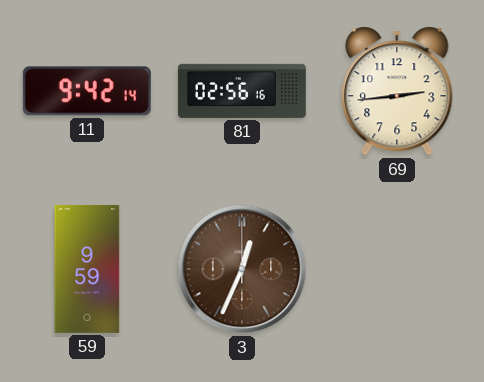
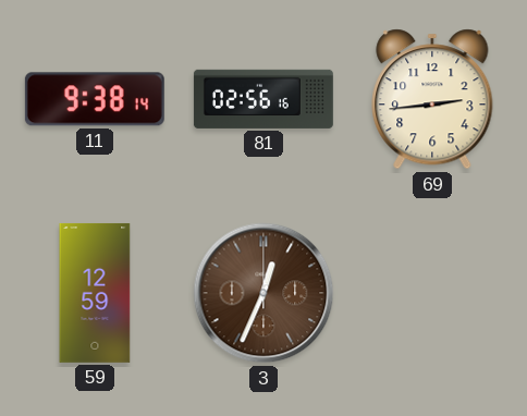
11: 9:42 -> 9:38 (95, 99)
59: 9:59 -> 12:59 (95, 293)
